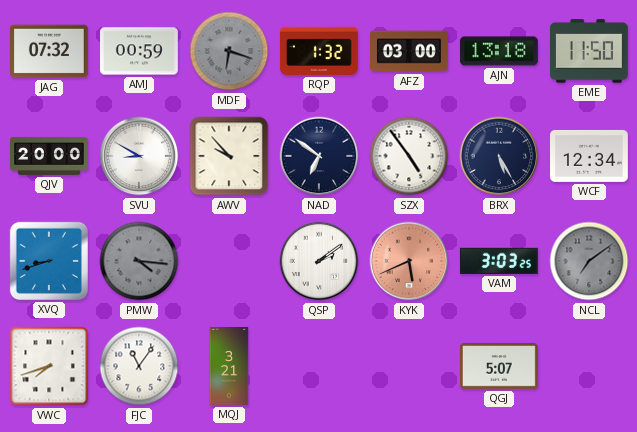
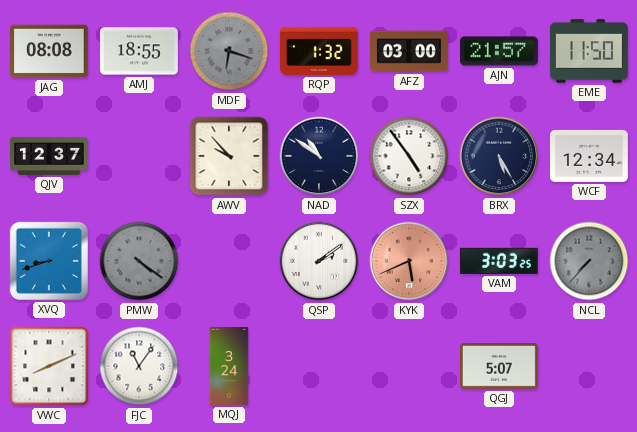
JAG: 07:32 -> 08:08 (50, 51)
AMJ: 00:59 -> 18:55 (140, 51)
AJN: 13:18 -> 21:57 (500, 51)
QJV: 20:00 -> 12:37 (49, 156)
SVU: 8:50 -> none (139, 156)
NAD: 6:51 -> 10:51 (319, 156)
PMW: 4:16 -> 4:21 (139, 261)
NCL: 7:09 -> 7:37 (589, 261)
VWC: 7:42 -> 8:11 (49, 366)
MQJ: 3:21 -> 3:24 (229, 366)
